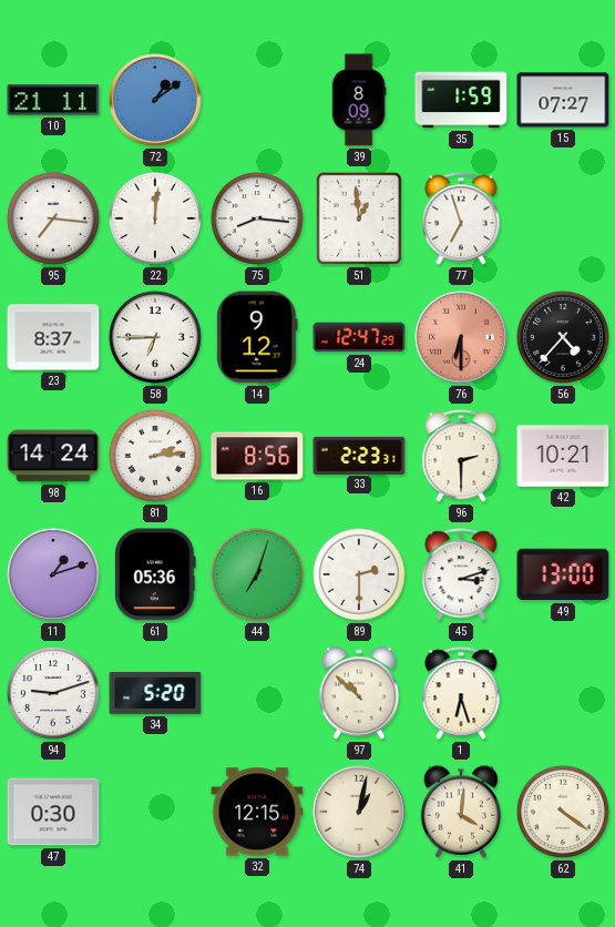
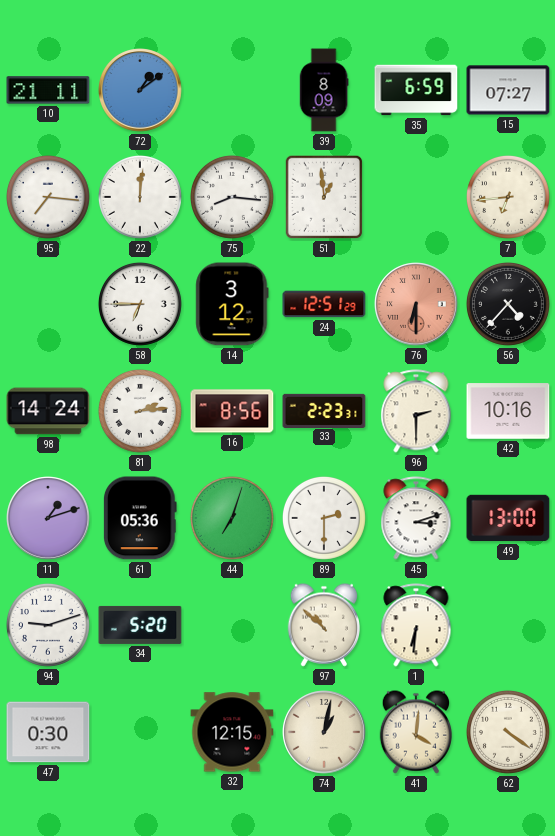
35: 1:59 -> 6:59 (416, 90)
77: 6:57 -> none (461, 218)
7: none -> 6:44 (508, 197)
23: 8:37 -> none (53, 337)
14: 9:12 -> 3:12 (232, 304)
24: 12:47 -> 12:51 (324, 304)
42: 10:21 -> 10:16 (508, 411)
1: 6:27 -> 6:31 (416, 625)
